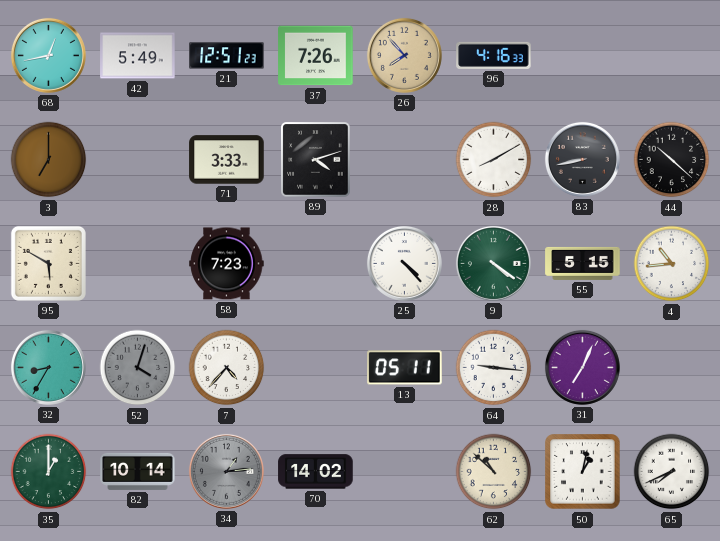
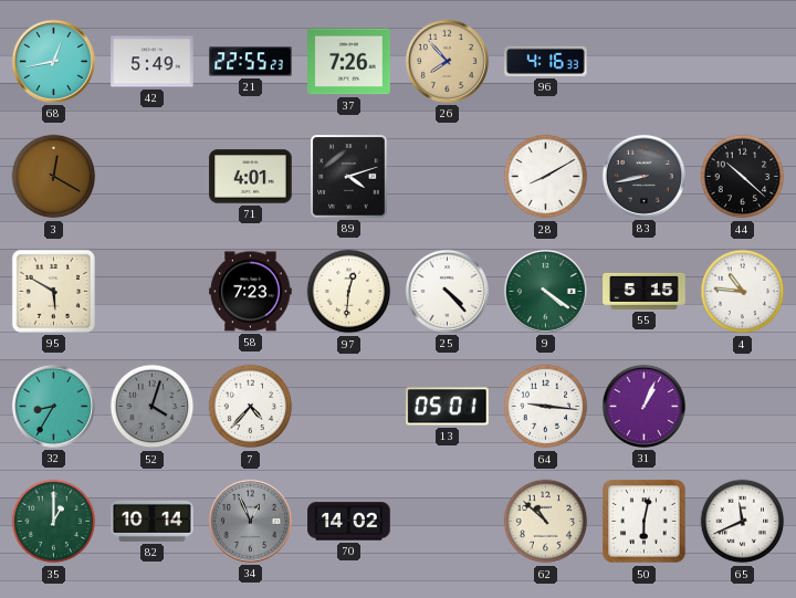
21: 12:51 -> 22:55 (251, 62)
3: 7:00 -> 12:20 (54, 177)
71: 3:33 -> 4:01 (251, 177)
97: none -> 12:31 (349, 292)
4: 10:44 -> 10:46 (743, 292)
13: 05:11 -> 05:01 (448, 407)
31: 7:04 -> 1:04 (643, 406)
34: 1:14 -> 12:56 (250, 521)
50: 1:02 -> 6:02 (645, 522)
65: 7:41 -> 11:41 (743, 522)
